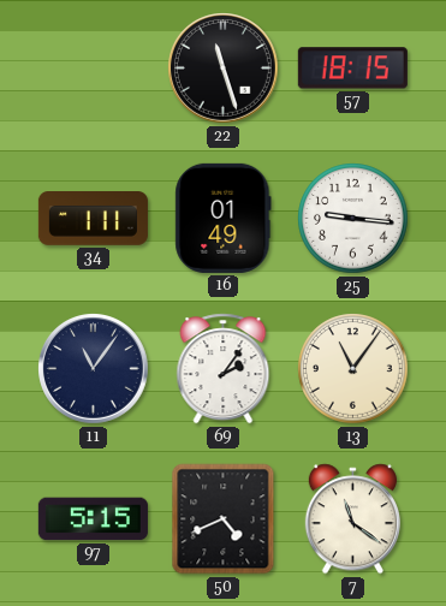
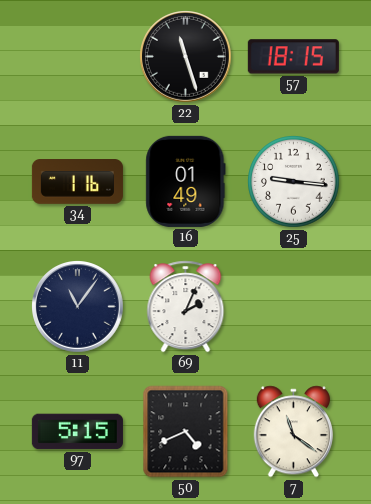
34: 1:11 -> 1:16 (77, 182)
69: 2:06 -> 2:04 (186, 307)
13: 11:06 -> none (353, 369)
